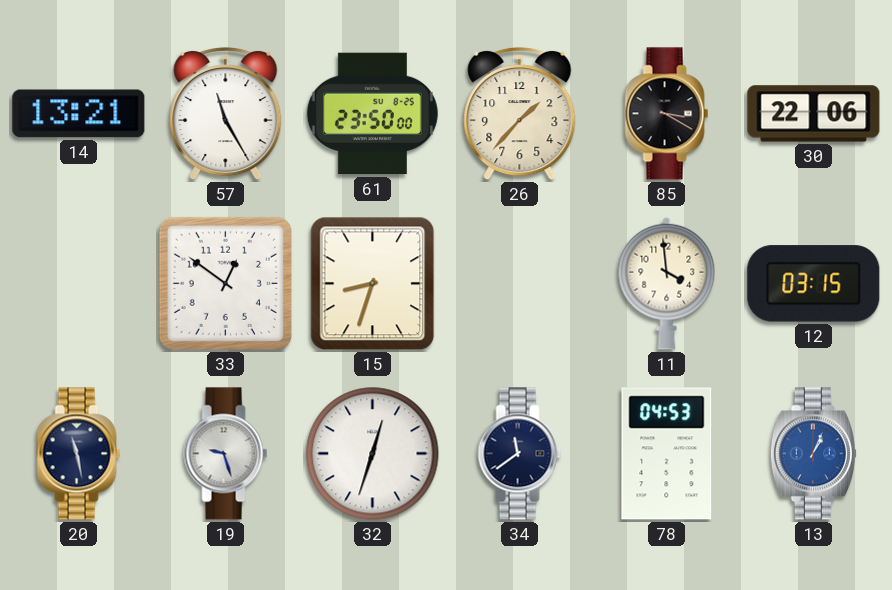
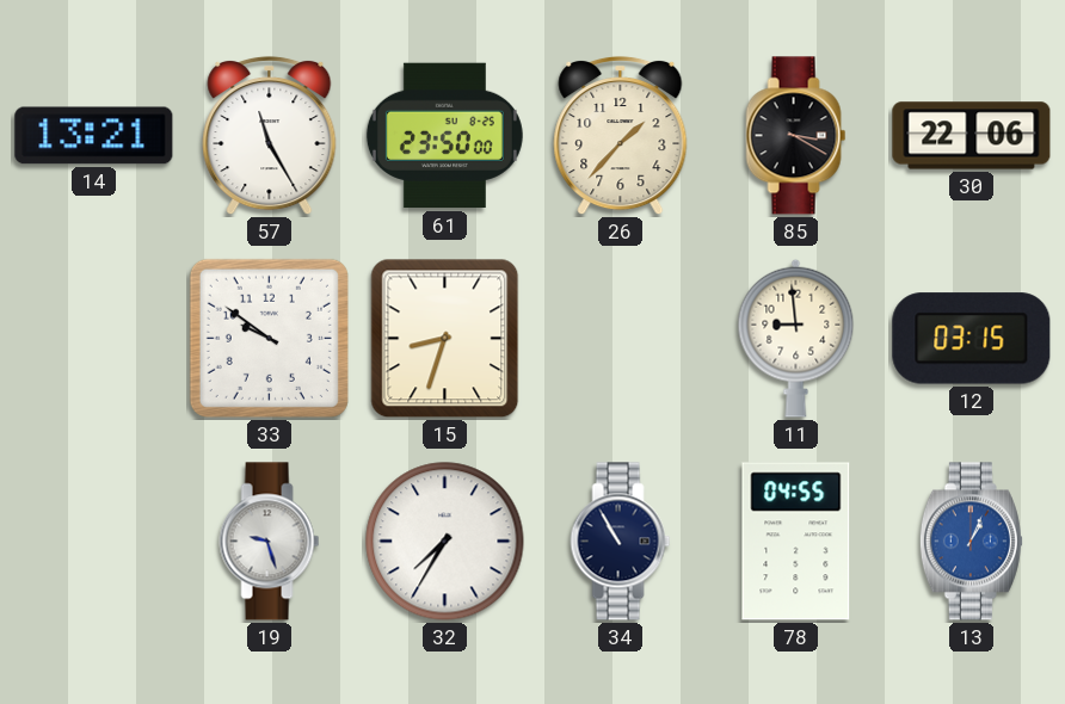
33: 12:51 -> 9:51 (269, 338)
11: 3:59 -> 8:59 (796, 338)
20: 11:28 -> none (79, 454)
32: 12:33 -> 7:35 (445, 542)
34: 11:39 -> 10:55 (621, 542)
78: 04:53 -> 04:55 (796, 542)
